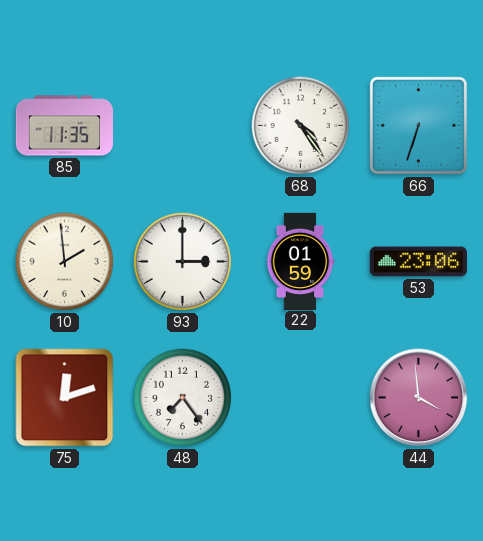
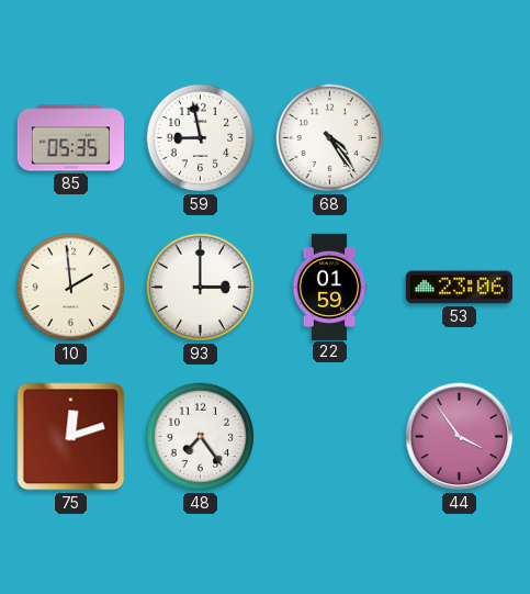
85: 11:35 -> 05:35 (70, 138)
59: none -> 8:58 (201, 138)
66: 6:33 -> none (418, 125)
44: 3:59 -> 3:54 (460, 437)
